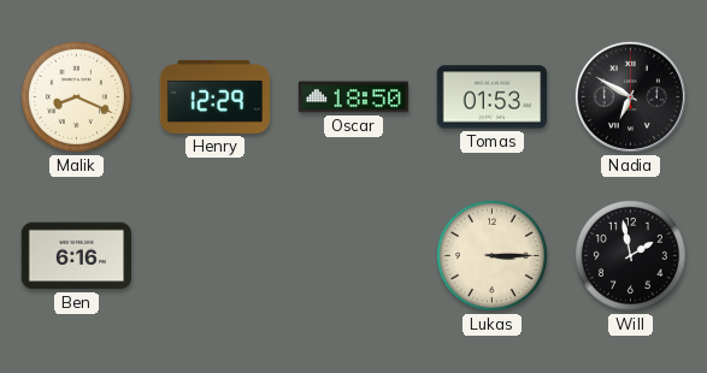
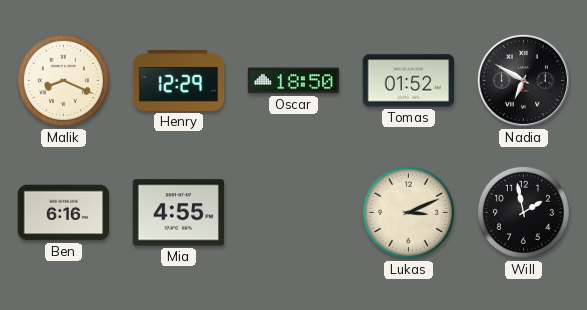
Tomas: 01:53 -> 01:52 (409, 81)
Mia: none -> 4:55 (179, 213)
Lukas: 3:15 -> 3:11 (408, 212)
